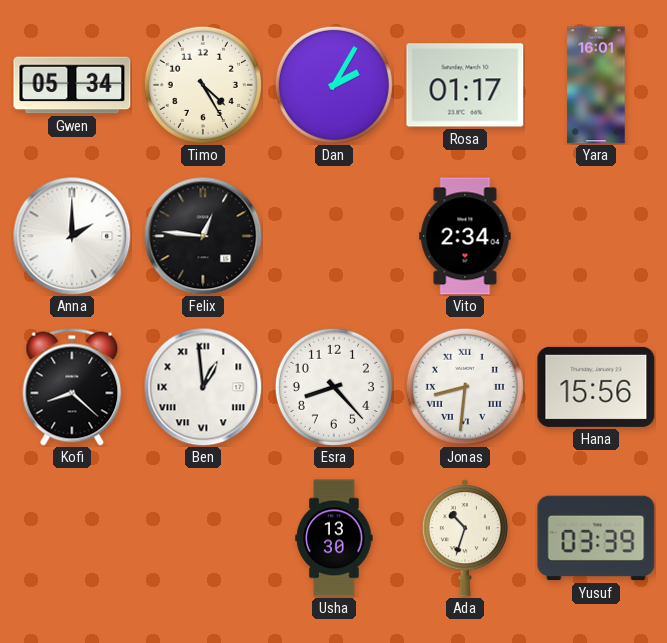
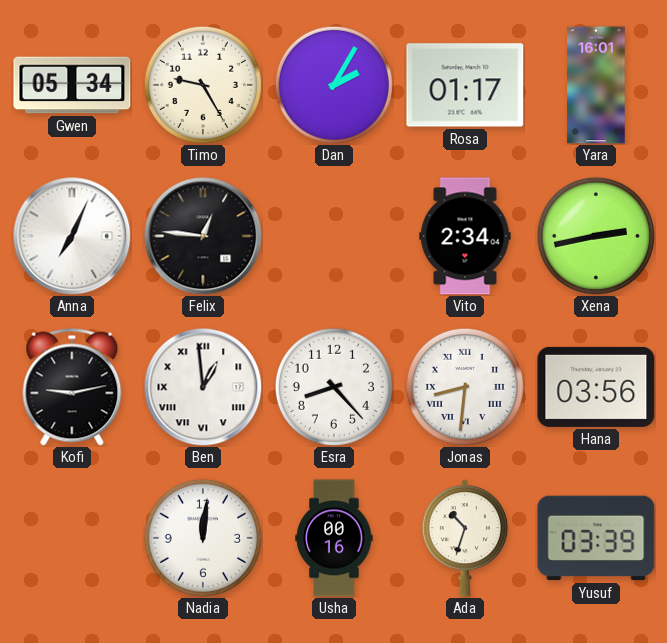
Timo: 4:25 -> 9:25 (203, 85)
Anna: 2:00 -> 7:04 (72, 236)
Xena: none -> 2:43 (596, 236)
Kofi: 8:22 -> 9:13 (72, 387)
Hana: 15:56 -> 03:56 (596, 387)
Nadia: none -> 12:01 (203, 538)
Usha: 13:30 -> 00:16 (334, 538)
